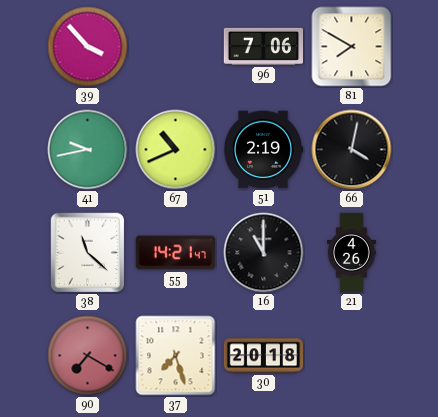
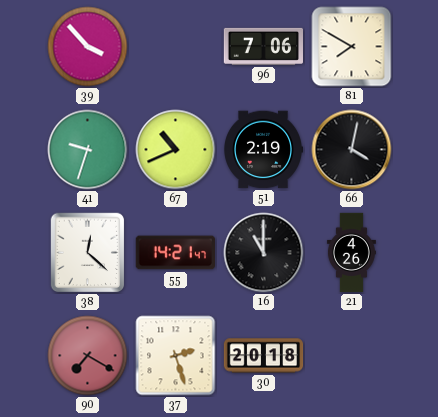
41: 9:43 -> 9:33 (88, 150)
38: 11:22 -> 12:22 (88, 253)
37: 7:27 -> 2:27 (176, 356)
